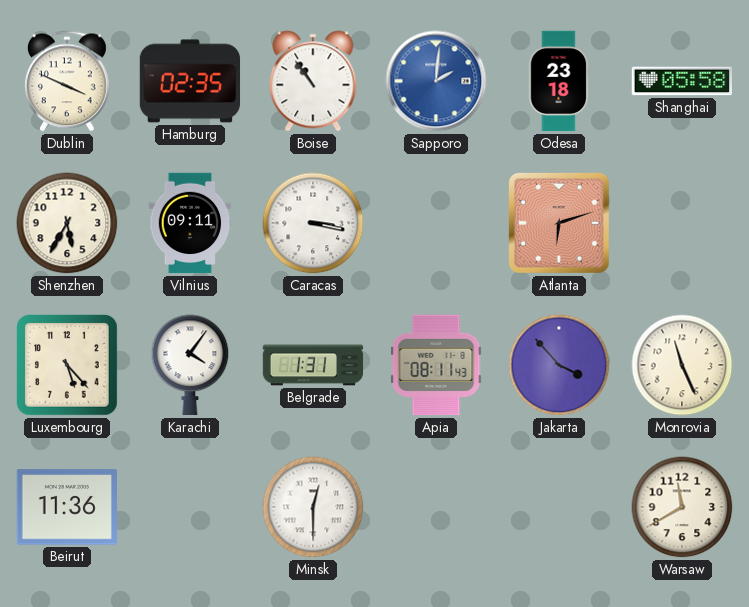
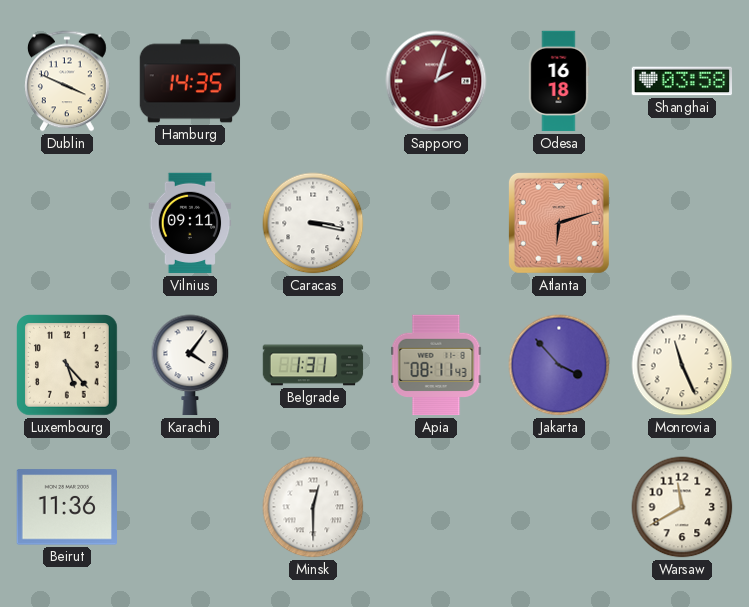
Hamburg: 02:35 -> 14:35 (190, 81)
Boise: 10:54 -> none (313, 81)
Sapporo: 2:01 -> 2:03 (436, 81)
Sapporo dial: blue -> burgundy (436, 81)
Odesa: 23:18 -> 16:18 (559, 81)
Shanghai: 05:58 -> 03:58 (682, 81)
Shenzhen: 5:35 -> none (67, 223)
